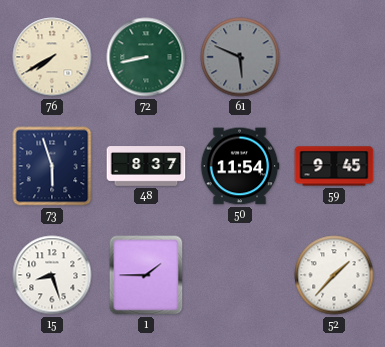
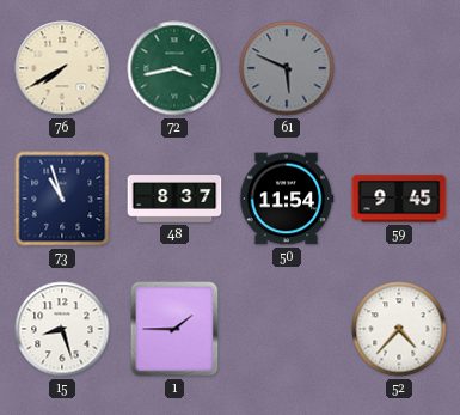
72: 8:43 -> 3:43 (174, 68)
73: 5:57 -> 10:57 (62, 199)
52: 1:37 -> 4:37 (399, 329)
